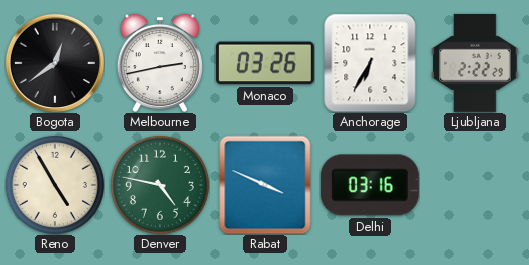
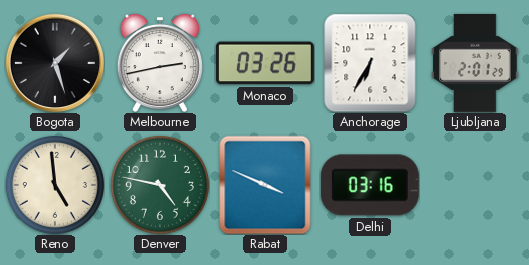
Bogota: 12:39 -> 1:27 (55, 63)
Ljubljana: 2:22 -> 2:01 (475, 63)
Reno: 4:55 -> 4:59 (55, 185)
